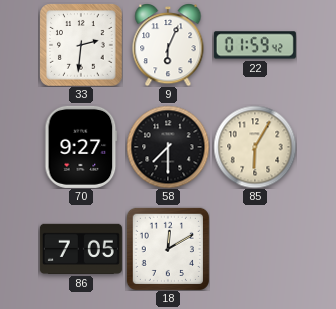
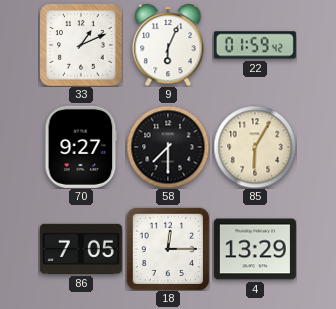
33: 2:31 -> 1:11 (81, 45)
18: 12:10 -> 12:15 (168, 249)
4: none -> 13:29 (255, 249)
